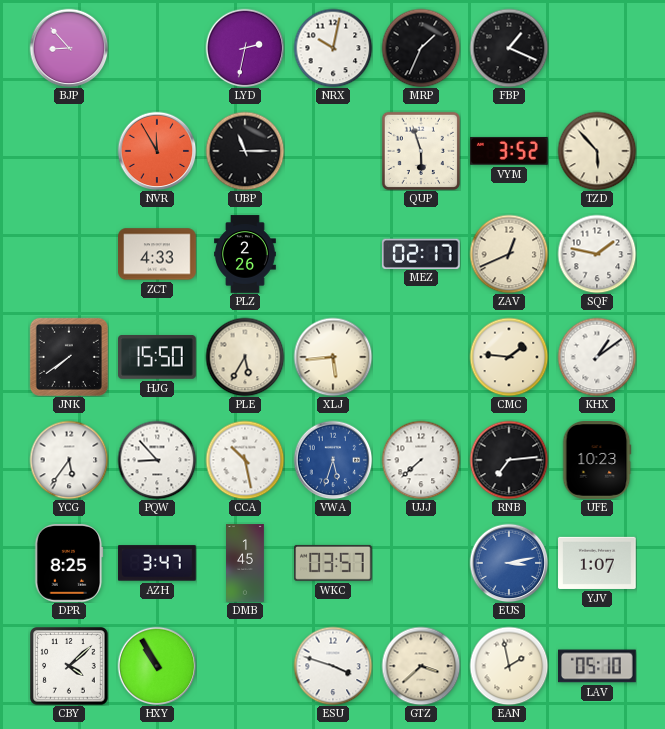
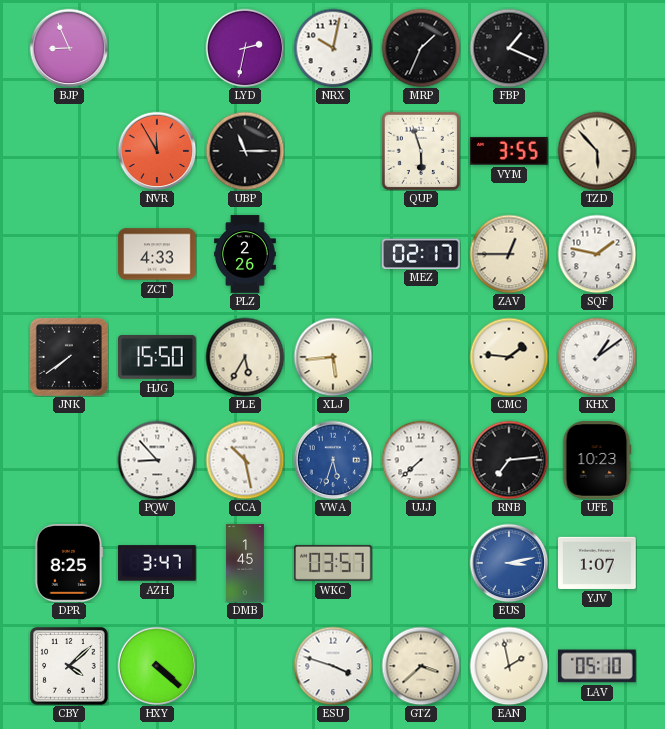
BJP: 8:53 -> 8:56 (69, 48)
VYM: 3:52 -> 3:55 (510, 151)
ZAV: 12:41 -> 12:45 (509, 254)
YCG: 5:36 -> none (69, 460)
HXY: 10:55 -> 4:22 (157, 666)
